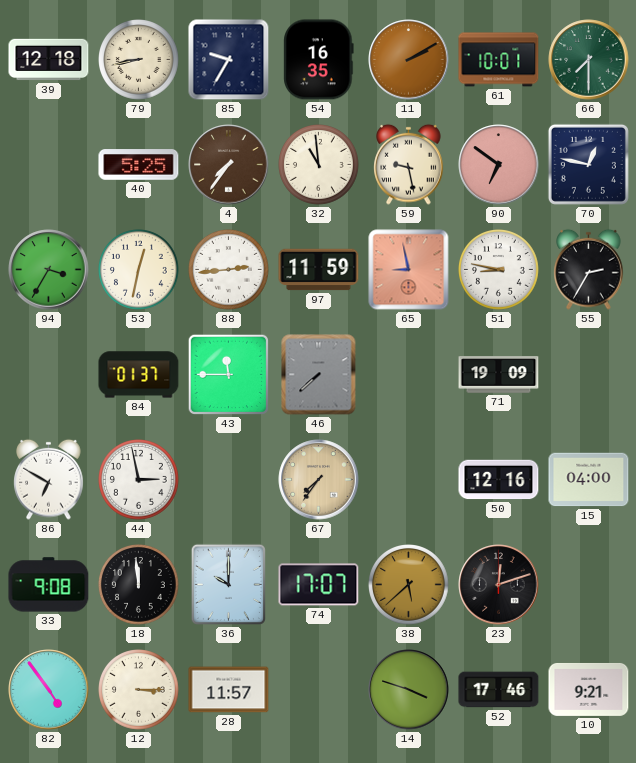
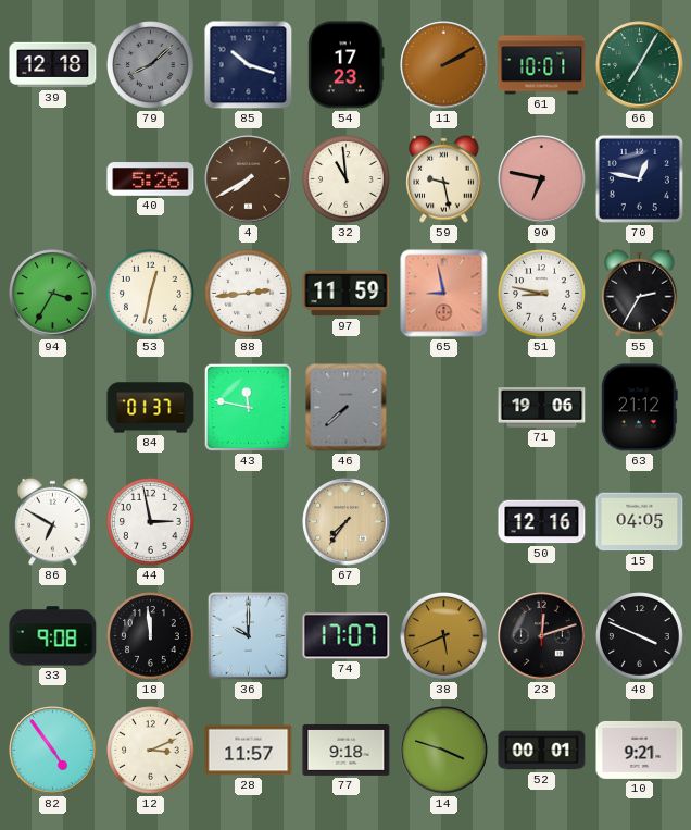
79: 8:43 -> 8:08 (151, 65)
79 dial: cream -> grey (151, 65)
85: 9:35 -> 10:18 (249, 65)
54: 16:35 -> 17:23 (347, 65)
66: 7:30 -> 7:05 (640, 65)
40: 5:25 -> 5:26 (151, 179)
4: 7:36 -> 7:40 (249, 179)
90: 6:51 -> 6:47 (542, 179)
43: 11:45 -> 11:47 (249, 408)
71: 19:09 -> 19:06 (542, 408)
63: none -> 21:12 (639, 408)
15: 04:00 -> 04:05 (640, 522)
38: 5:38 -> 5:41 (444, 636)
48: none -> 3:49 (640, 636)
12: 3:15 -> 3:11 (151, 751)
77: none -> 9:18 (347, 750)
52: 17:46 -> 00:01 (542, 751)
